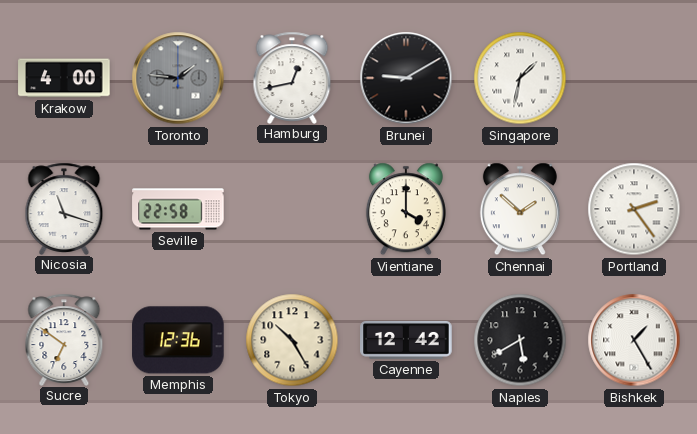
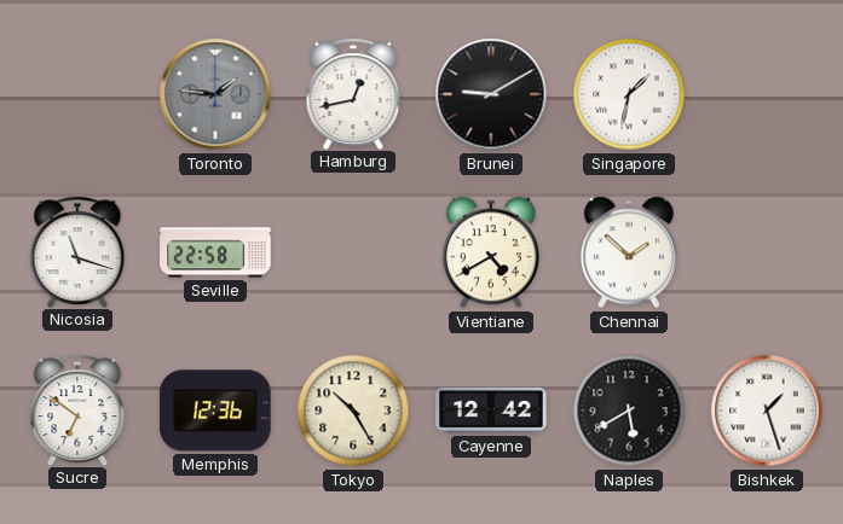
Krakow: 4:00 -> none (64, 78)
Vientiane: 4:00 -> 4:40 (491, 252)
Portland: 2:24 -> none (634, 209)
Bishkek: 1:25 -> 1:27 (767, 411)
